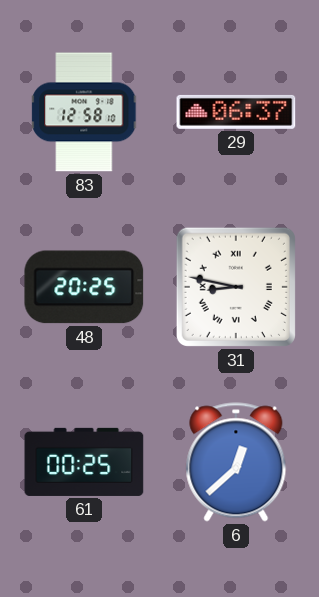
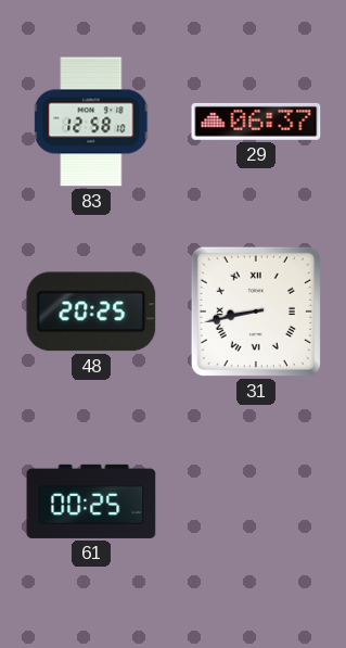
31: 8:47 -> 8:43 (256, 312)
6: 12:38 -> none (236, 462)
